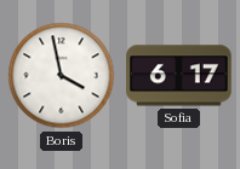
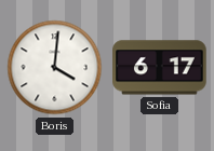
Boris: 3:58 -> 4:01 (55, 68)
